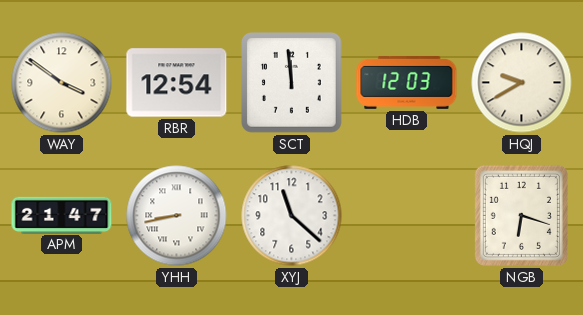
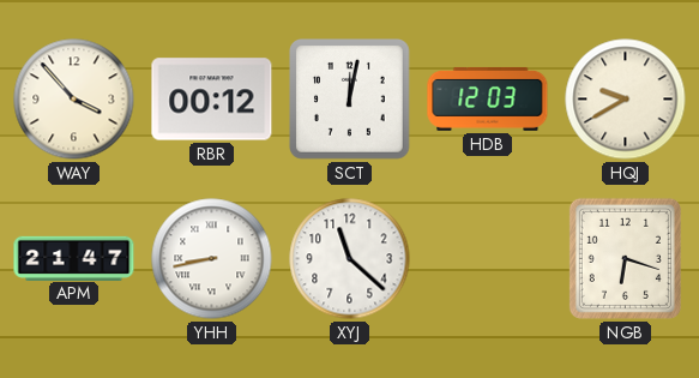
WAY: 3:51 -> 3:53 (74, 100)
RBR: 12:54 -> 00:12 (212, 100)
SCT: 11:59 -> 12:02 (350, 100)
